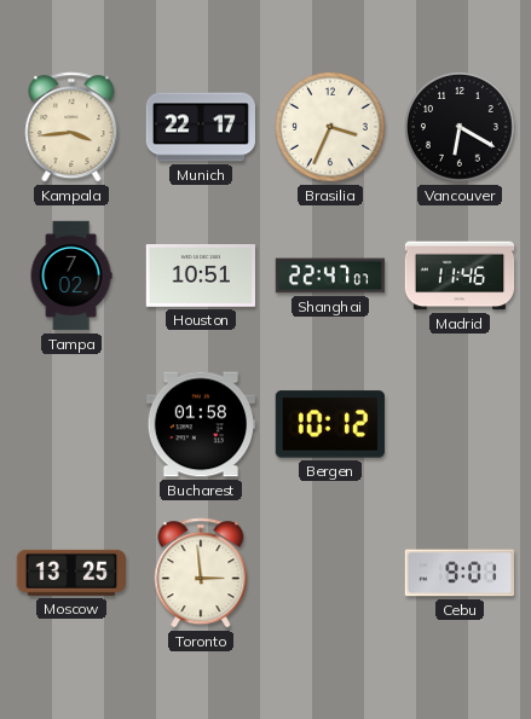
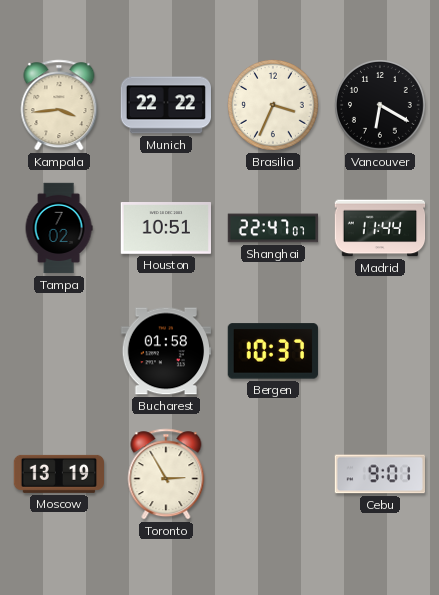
Munich: 22:17 -> 22:22 (166, 105)
Madrid: 11:46 -> 11:44 (380, 228)
Bergen: 10:12 -> 10:37 (273, 351)
Moscow: 13:25 -> 13:19 (58, 474)
Toronto: 2:59 -> 2:55 (166, 474)
